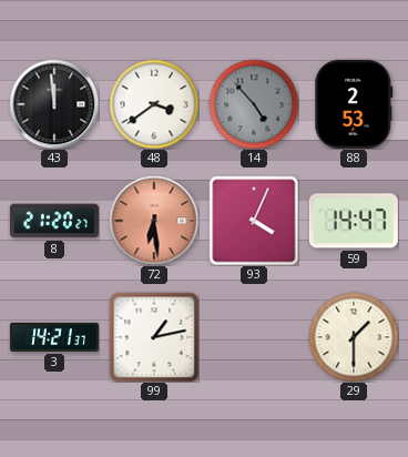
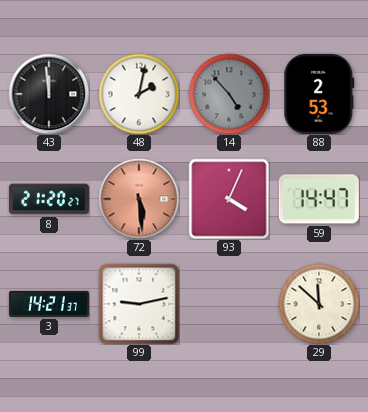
48: 3:39 -> 2:02 (139, 94)
72: 6:29 -> 5:29 (139, 199)
99: 1:13 -> 9:13 (139, 304)
29: 1:30 -> 11:52 (319, 304)
